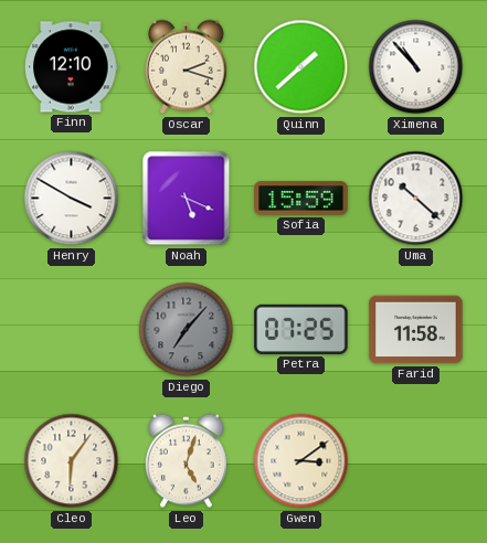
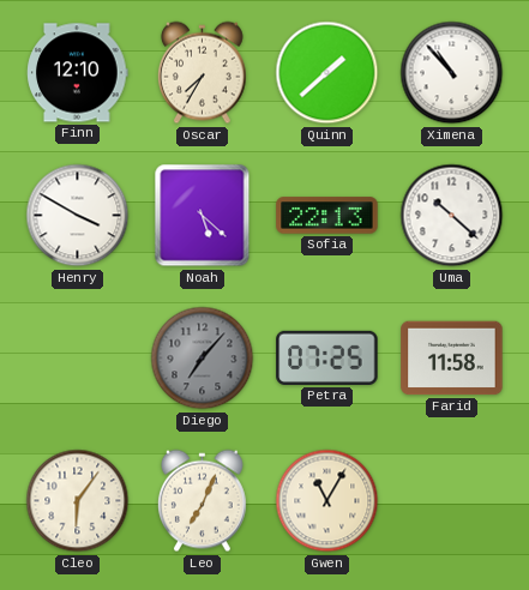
Oscar: 2:18 -> 7:35 (203, 73)
Noah: 5:19 -> 5:22 (203, 216)
Sofia: 15:59 -> 22:13 (327, 216)
Leo: 5:03 -> 7:04 (203, 501)
Gwen: 3:09 -> 11:05 (327, 501)
